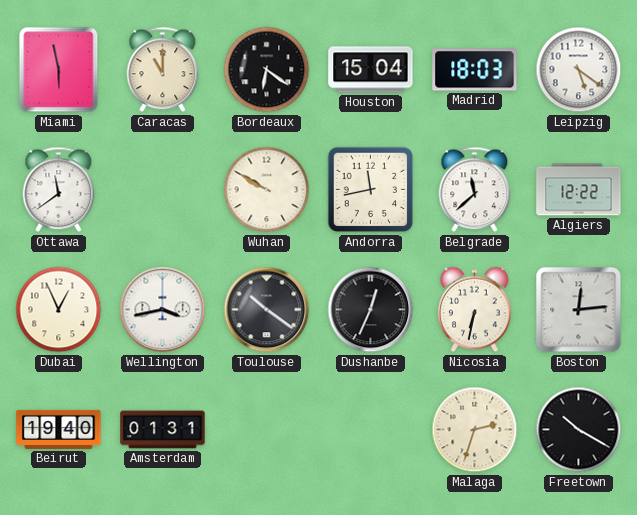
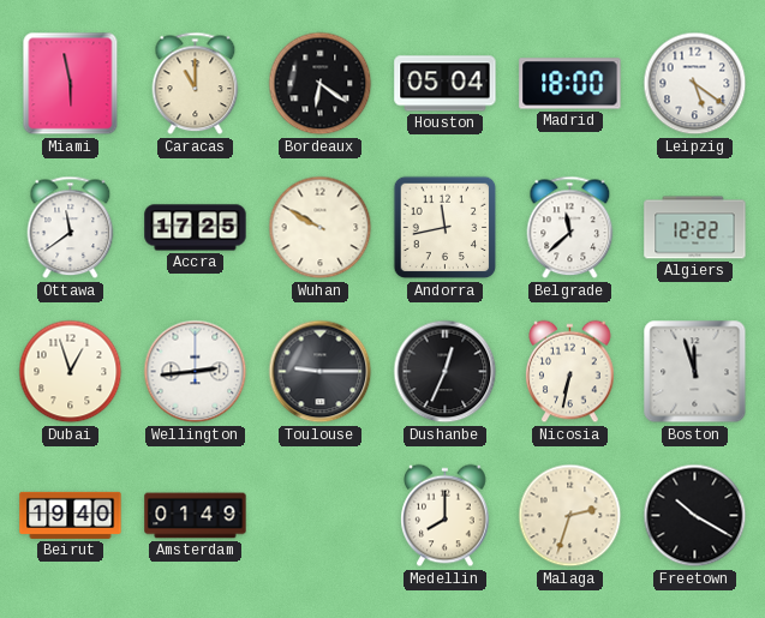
Houston: 15:04 -> 05:04 (446, 84)
Madrid: 18:03 -> 18:00 (570, 84)
Accra: none -> 17:25 (196, 228)
Dubai: 12:56 -> 12:57 (71, 372)
Wellington: 3:43 -> 2:44 (196, 372)
Toulouse: 10:21 -> 9:15 (321, 372)
Boston: 12:14 -> 11:57 (695, 372)
Amsterdam: 01:31 -> 01:49 (196, 516)
Medellin: none -> 8:00 (446, 516)
